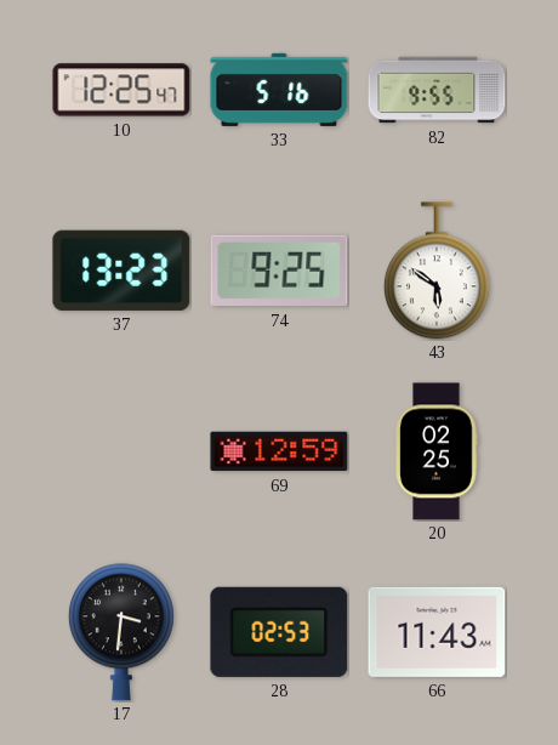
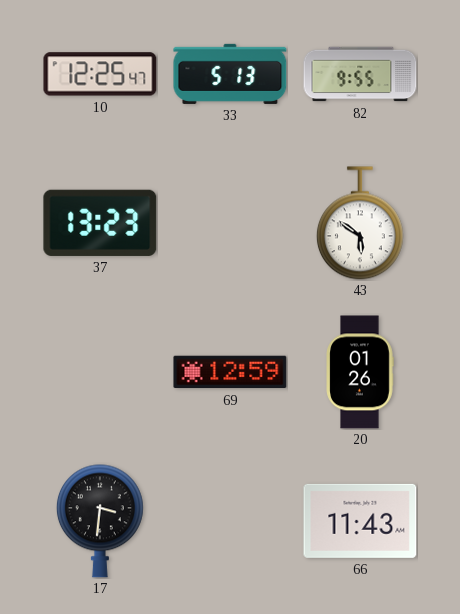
33: 5:16 -> 5:13 (230, 74)
74: 9:25 -> none (279, 271)
20: 02:25 -> 01:26 (360, 372)
28: 02:53 -> none (279, 632)
